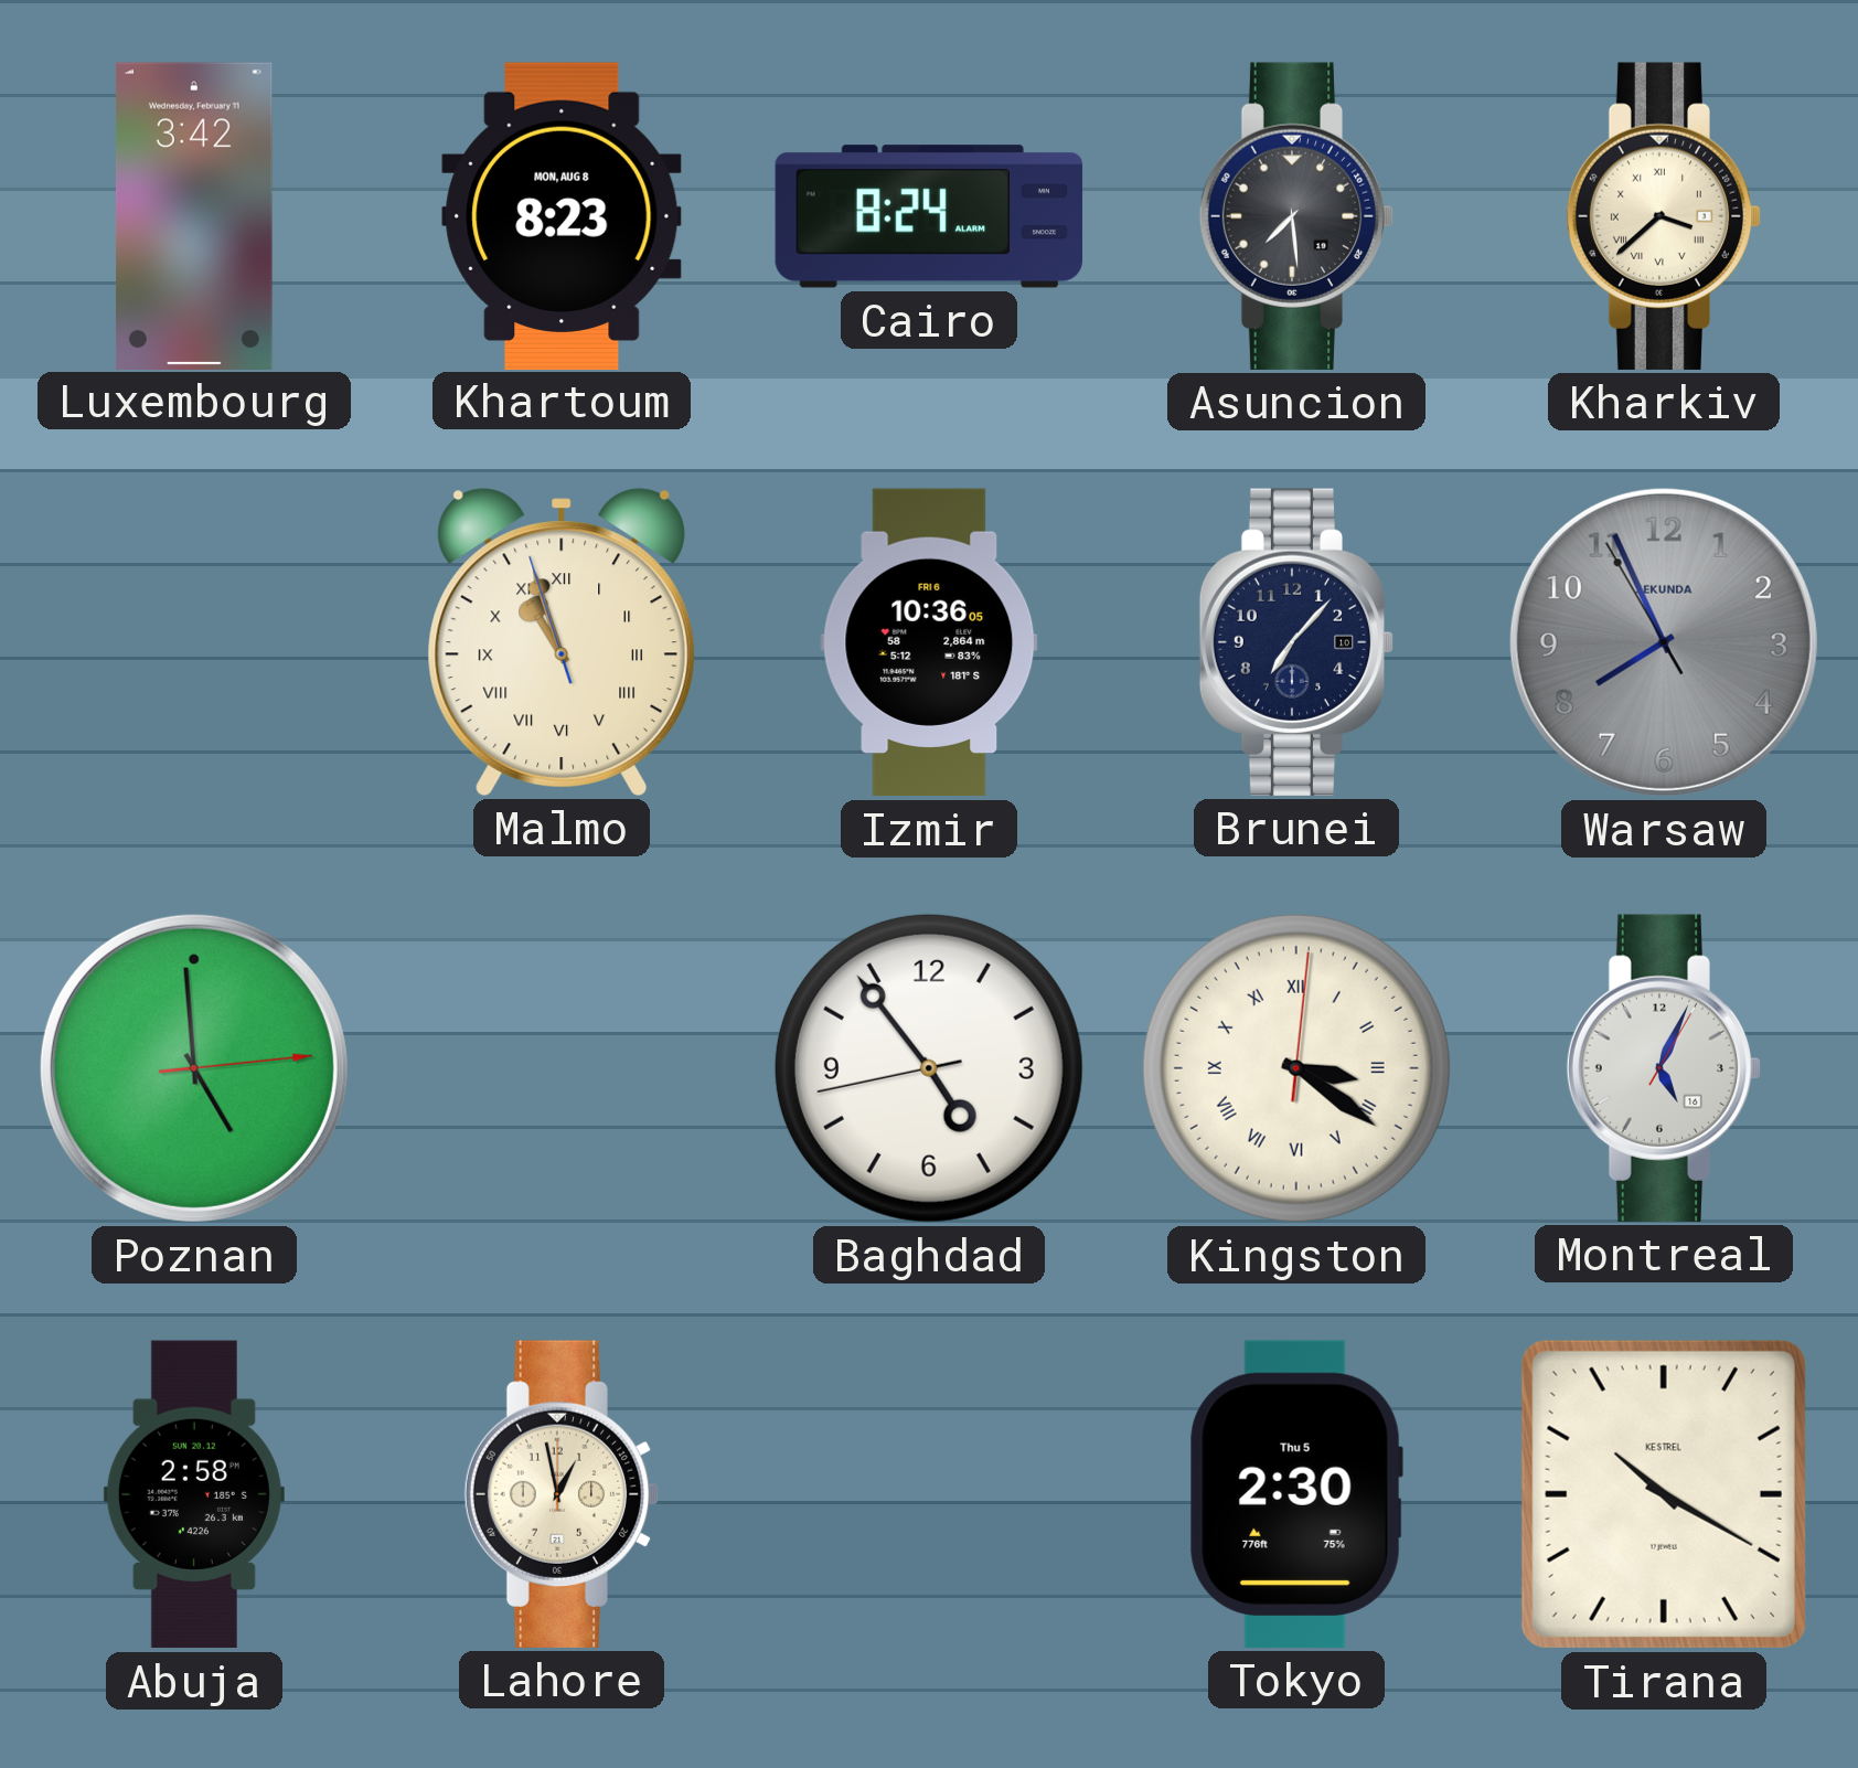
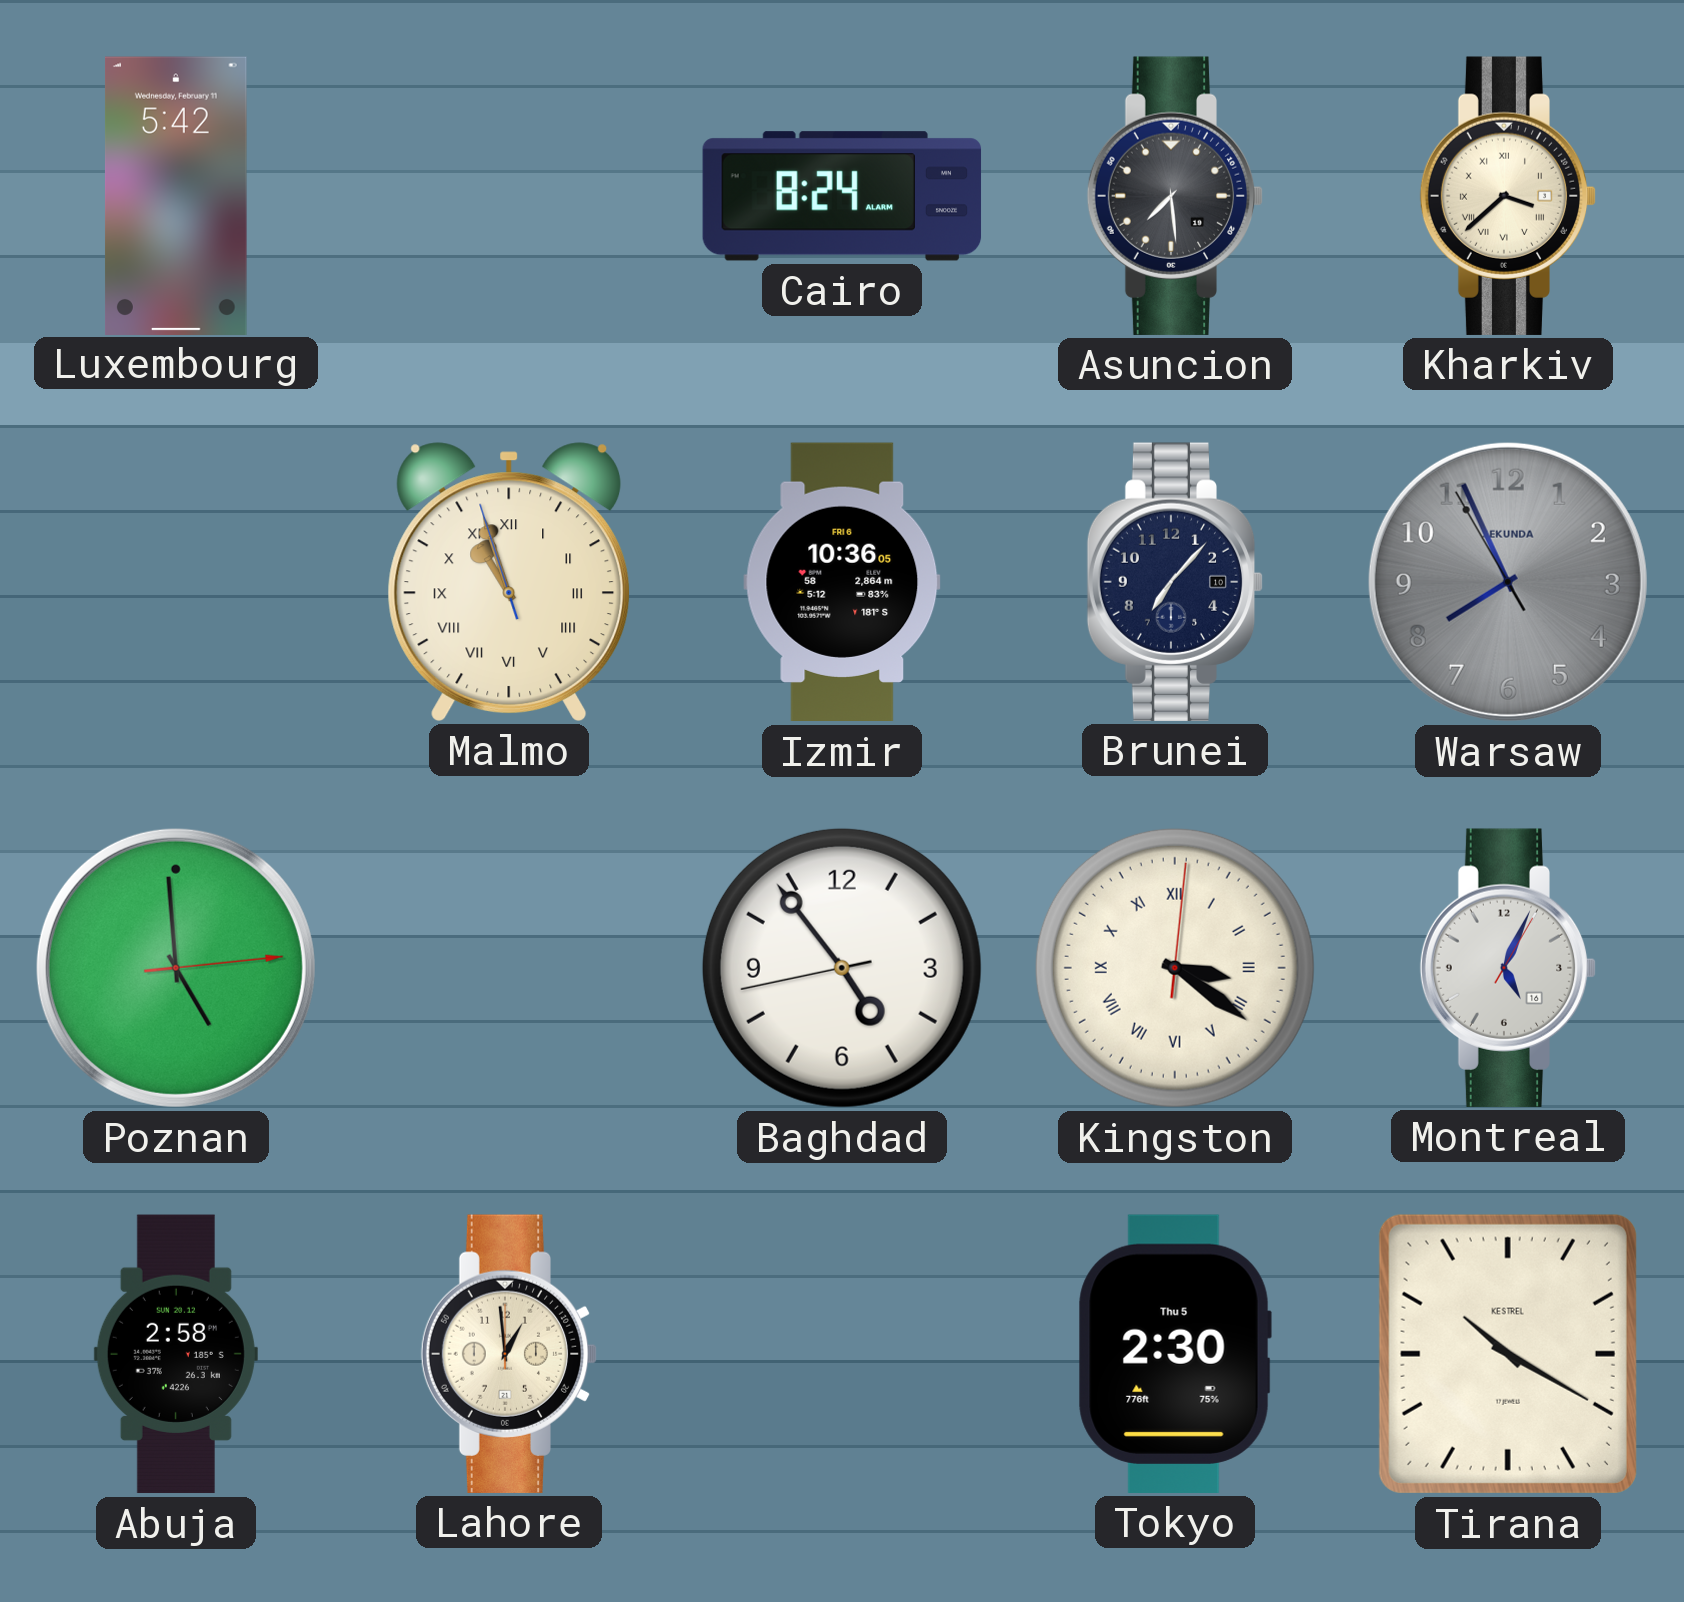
Luxembourg: 3:42 -> 5:42 (176, 195)
Khartoum: 8:23 -> none (562, 215)
Lahore: 12:58 -> 12:59 (509, 1354)
